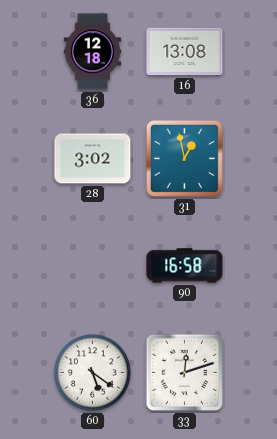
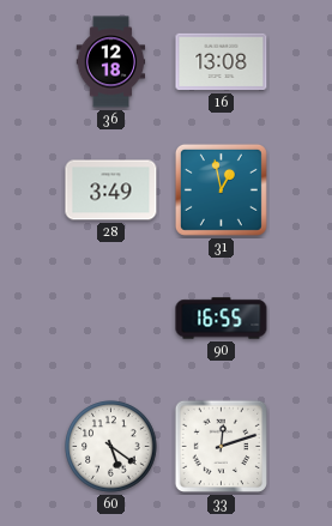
28: 3:02 -> 3:49 (111, 191)
90: 16:58 -> 16:55 (222, 319)
